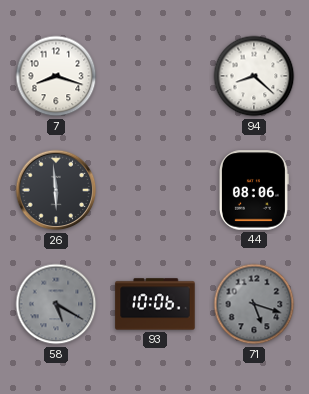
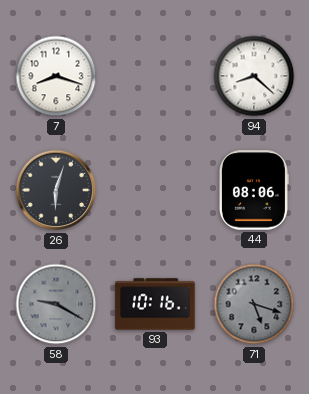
26: 5:59 -> 6:03 (56, 190)
58: 5:20 -> 9:20 (56, 304)
93: 10:06 -> 10:16 (155, 304)
